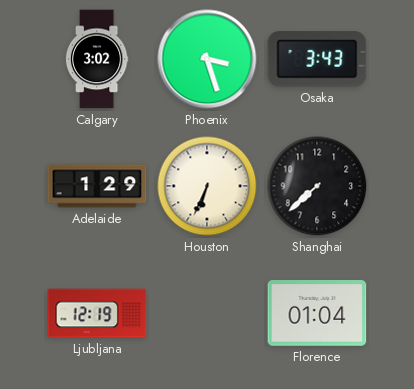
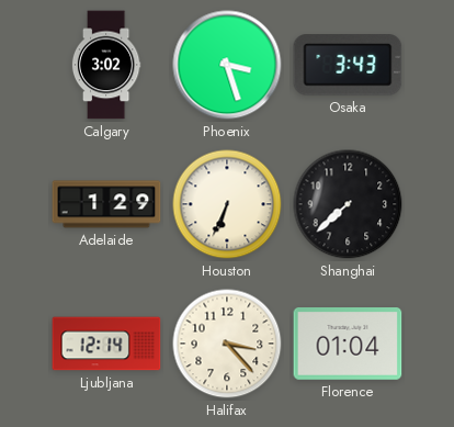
Ljubljana: 12:19 -> 12:14 (106, 344)
Halifax: none -> 3:23 (227, 344)
